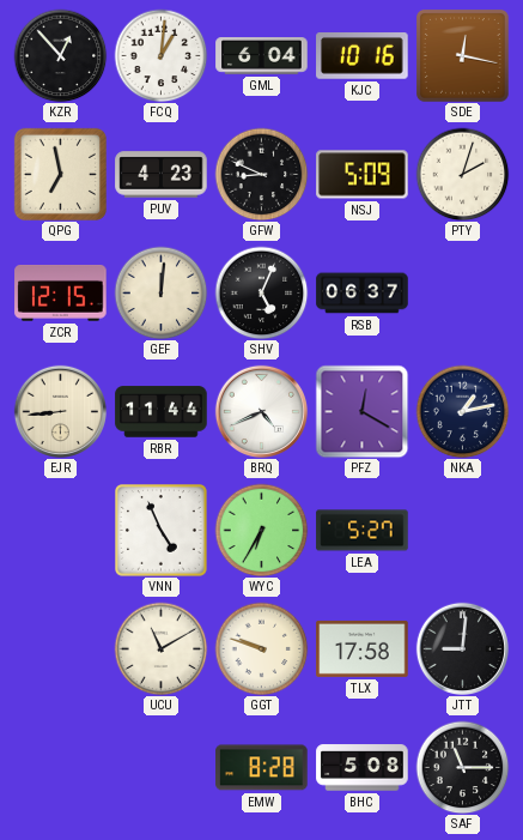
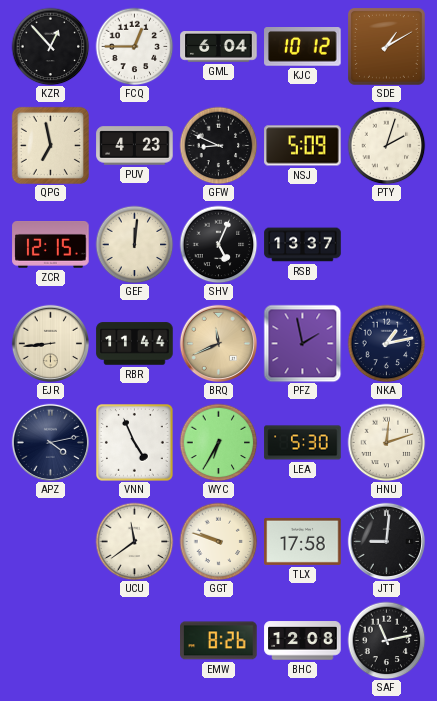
FCQ: 1:01 -> 12:45 (134, 46)
KJC: 10:16 -> 10:12 (303, 47)
SDE: 12:17 -> 1:10 (387, 47)
RSB: 06:37 -> 13:37 (303, 245)
BRQ: 4:41 -> 11:41 (218, 343)
BRQ dial: white -> champagne (218, 343)
PFZ: 12:20 -> 1:58 (302, 343)
APZ: none -> 4:13 (50, 442)
LEA: 5:27 -> 5:30 (303, 443)
HNU: none -> 12:12 (386, 442)
UCU: 11:10 -> 11:39 (134, 541)
EMW: 8:28 -> 8:26 (219, 641)
BHC: 5:08 -> 12:08 (303, 641)
SAF: 11:15 -> 11:13 (386, 640)
